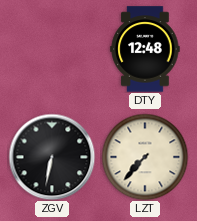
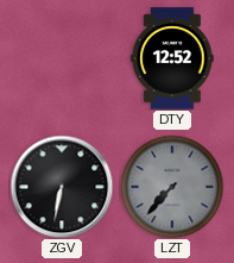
DTY: 12:48 -> 12:52 (172, 58)
LZT dial: cream -> grey (172, 187)
